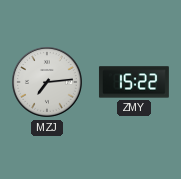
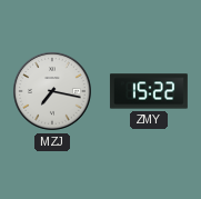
MZJ: 7:14 -> 7:17 (53, 92)
